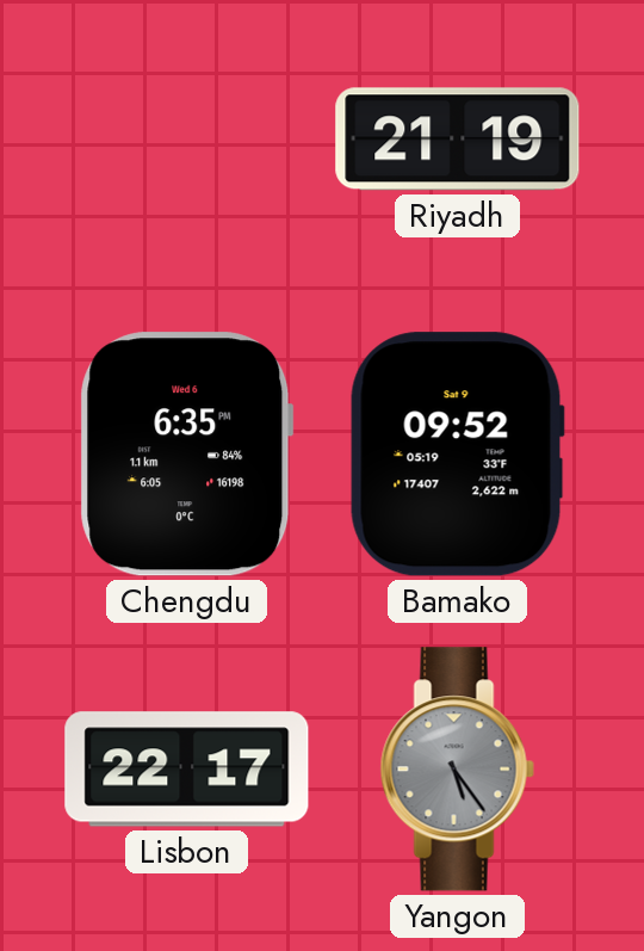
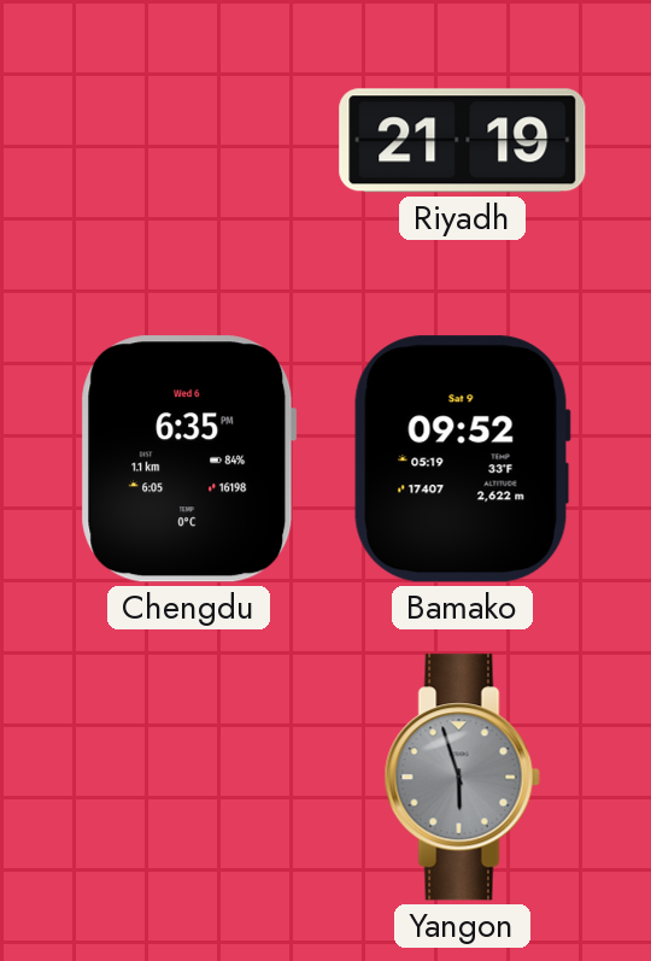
Lisbon: 22:17 -> none (187, 770)
Yangon: 5:24 -> 5:57 (462, 778)
